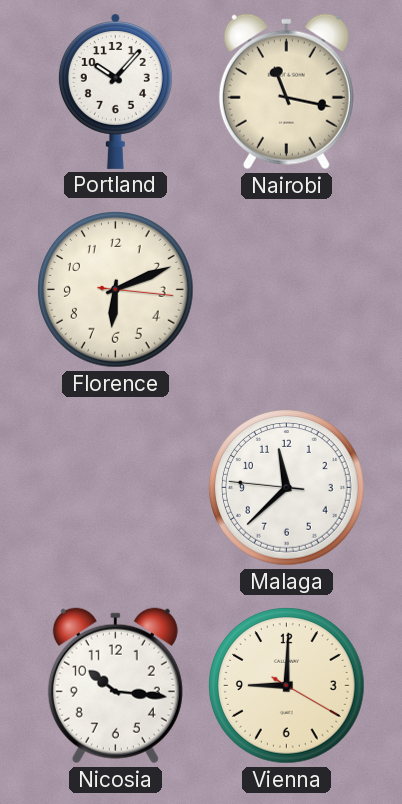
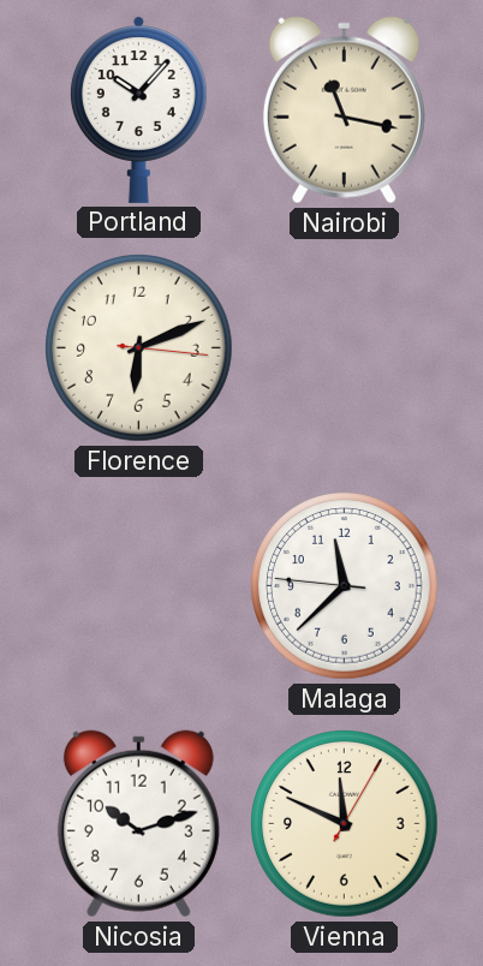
Nicosia: 10:16 -> 10:12 (138, 824)
Vienna: 9:00 -> 11:49 (345, 824)
